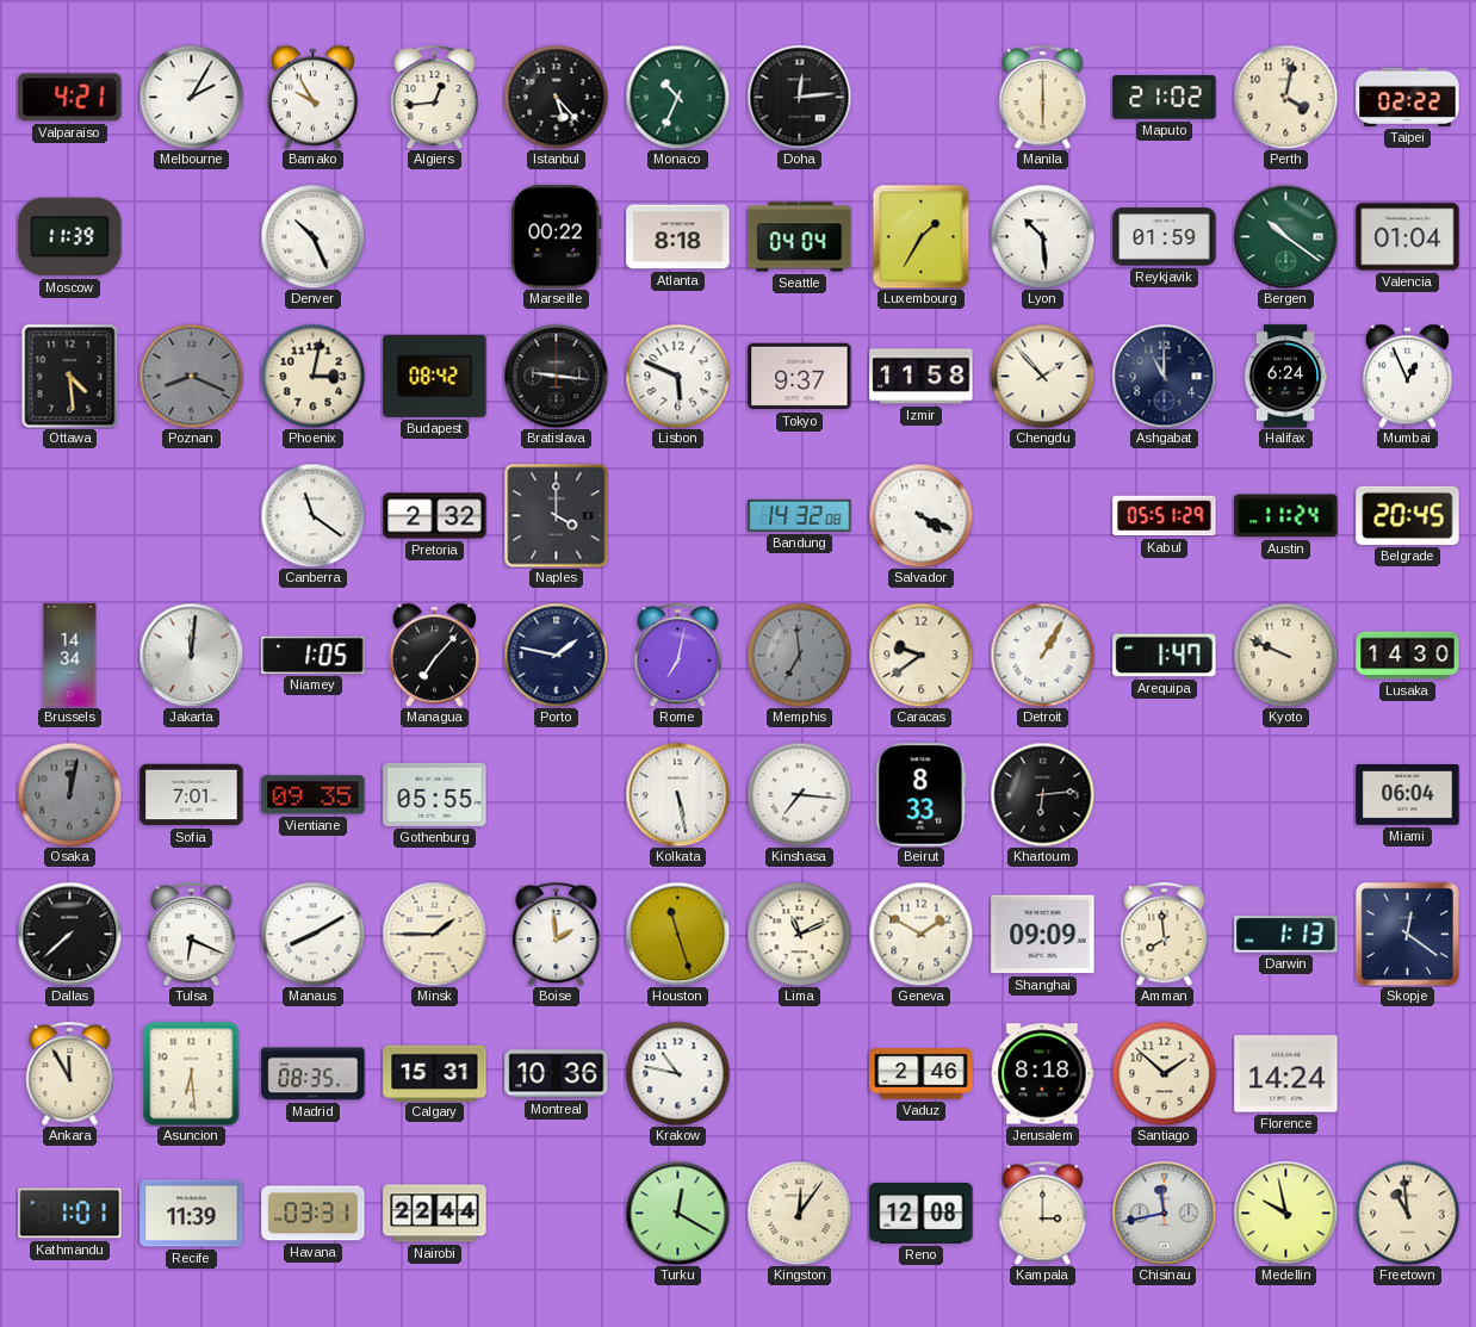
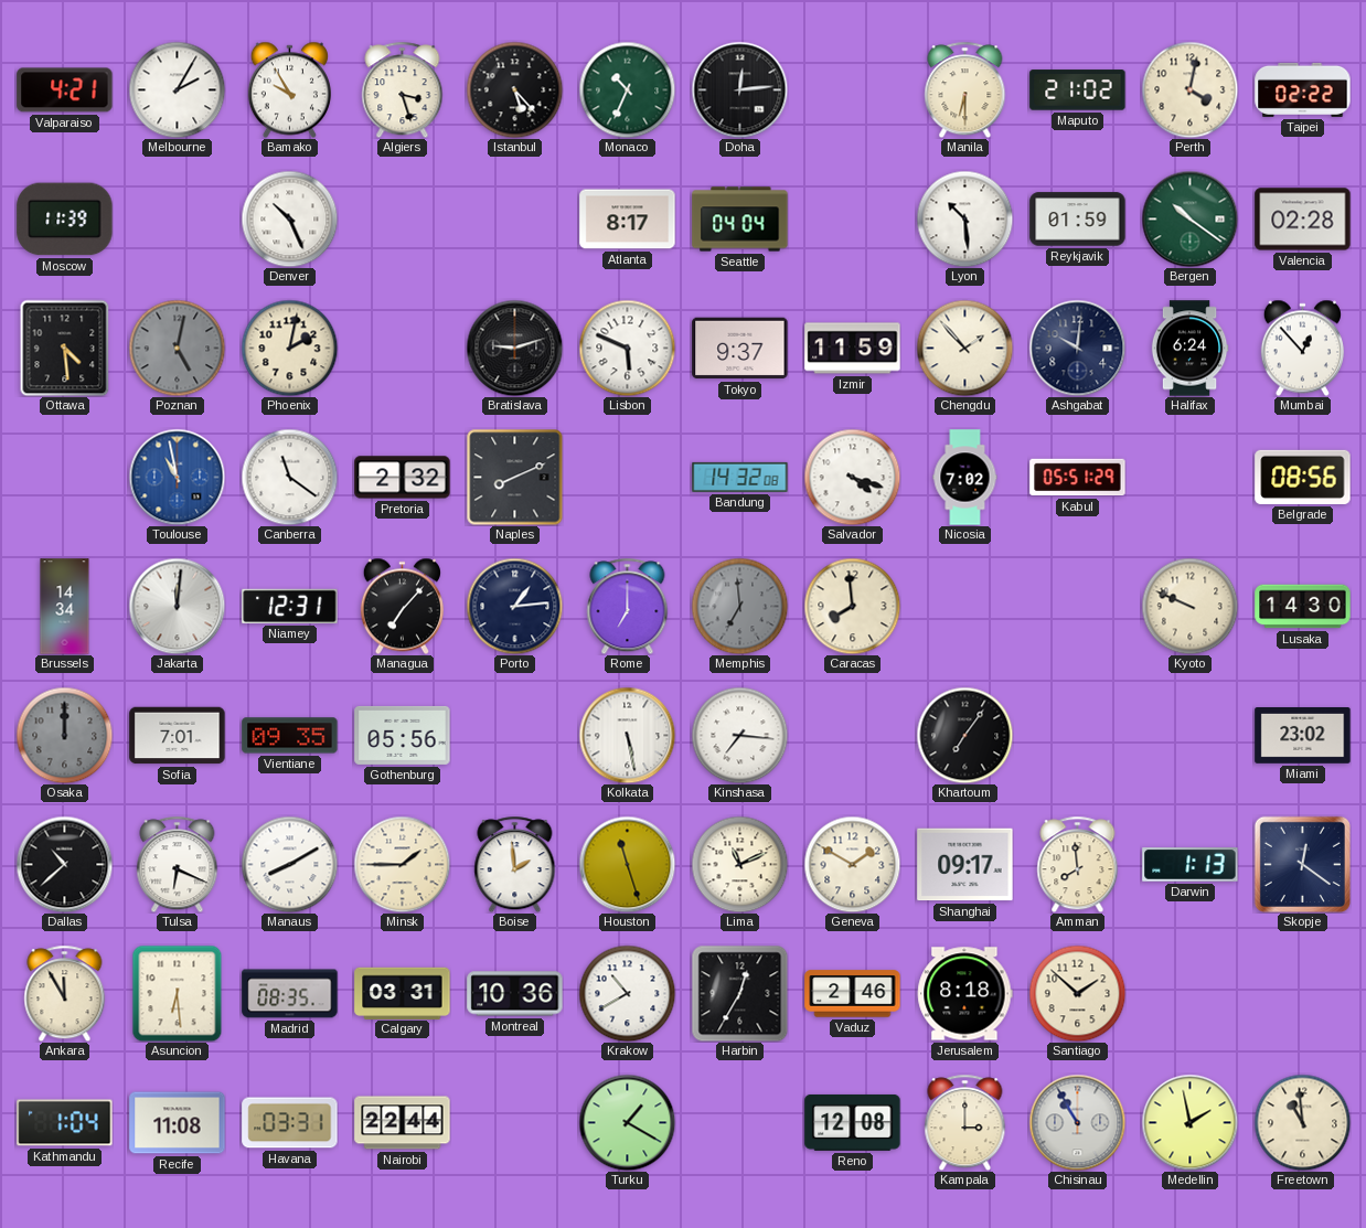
Algiers: 12:44 -> 3:27 (403, 89)
Manila: 6:00 -> 6:30 (965, 89)
Marseille: 00:22 -> none (556, 237)
Atlanta: 8:18 -> 8:17 (628, 220)
Luxembourg: 1:35 -> none (922, 236)
Valencia: 01:04 -> 02:28 (1303, 220)
Poznan: 8:19 -> 5:02 (177, 348)
Phoenix: 3:02 -> 2:02 (289, 348)
Budapest: 08:42 -> none (435, 376)
Bratislava: 9:16 -> 9:12 (514, 348)
Izmir: 11:58 -> 11:59 (853, 349)
Ashgabat: 11:00 -> 10:01 (1077, 348)
Mumbai: 12:56 -> 12:53 (1302, 348)
Toulouse: none -> 10:58 (177, 477)
Naples: 4:00 -> 8:11 (514, 477)
Salvador: 4:19 -> 4:18 (852, 477)
Nicosia: none -> 7:02 (965, 478)
Austin: 11:24 -> none (1286, 516)
Belgrade: 20:45 -> 08:56 (1303, 477)
Niamey: 1:05 -> 12:31 (290, 606)
Porto: 1:47 -> 1:14 (514, 606)
Rome: 7:02 -> 7:00 (628, 606)
Caracas: 9:39 -> 7:59 (852, 606)
Detroit: 1:05 -> none (1042, 655)
Arequipa: 1:47 -> none (1165, 656)
Osaka: 12:02 -> 12:00 (64, 735)
Gothenburg: 05:55 -> 05:56 (403, 735)
Beirut: 8:33 -> none (922, 795)
Khartoum: 6:14 -> 7:06 (964, 735)
Miami: 06:04 -> 23:02 (1303, 736)
Dallas: 7:38 -> 10:38 (64, 864)
Shanghai: 09:09 -> 09:17 (965, 865)
Calgary: 15:31 -> 03:31 (403, 993)
Krakow: 10:47 -> 10:40 (627, 993)
Harbin: none -> 12:35 (739, 993)
Florence: 14:24 -> none (1286, 1074)
Kathmandu: 1:01 -> 1:04 (65, 1123)
Recife: 11:39 -> 11:08 (178, 1123)
Turku: 12:20 -> 1:20 (627, 1122)
Kingston: 12:06 -> none (799, 1213)
Chisinau: 11:43 -> 10:55 (1077, 1122)
Medellin: 9:58 -> 1:58 (1189, 1122)
